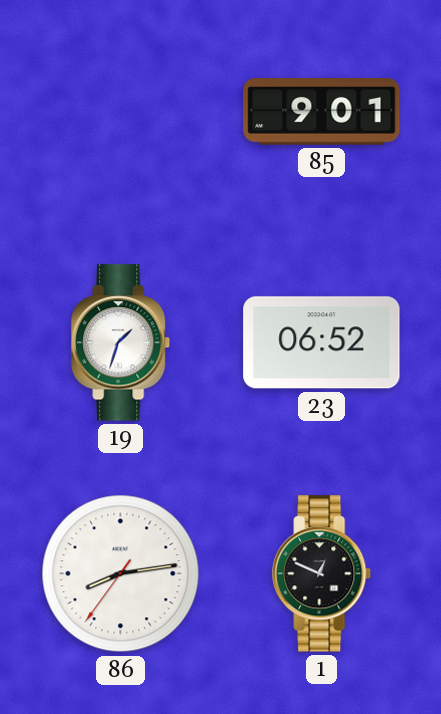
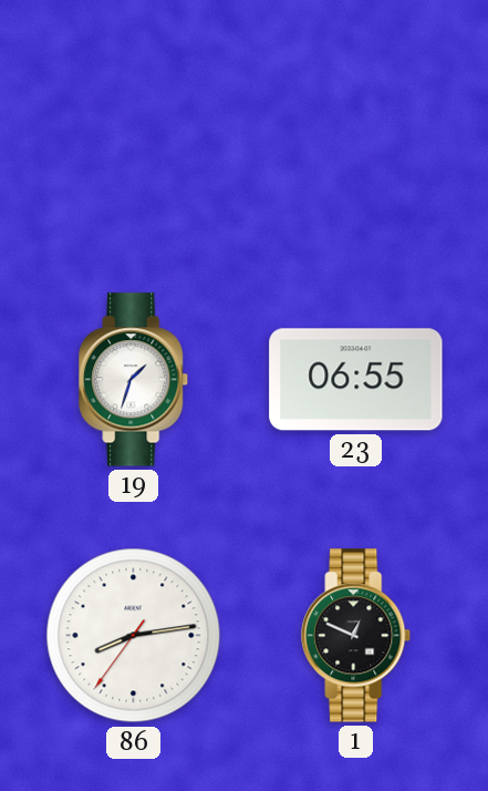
85: 9:01 -> none (322, 112)
23: 06:52 -> 06:55 (356, 380)
